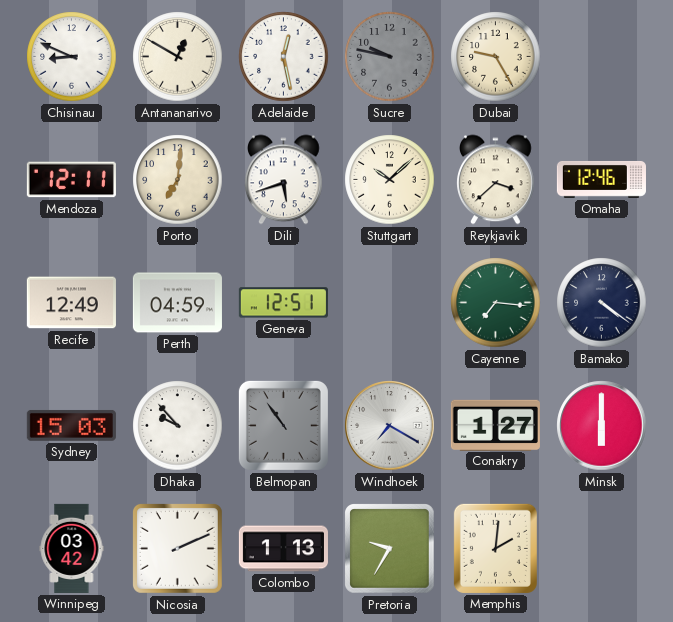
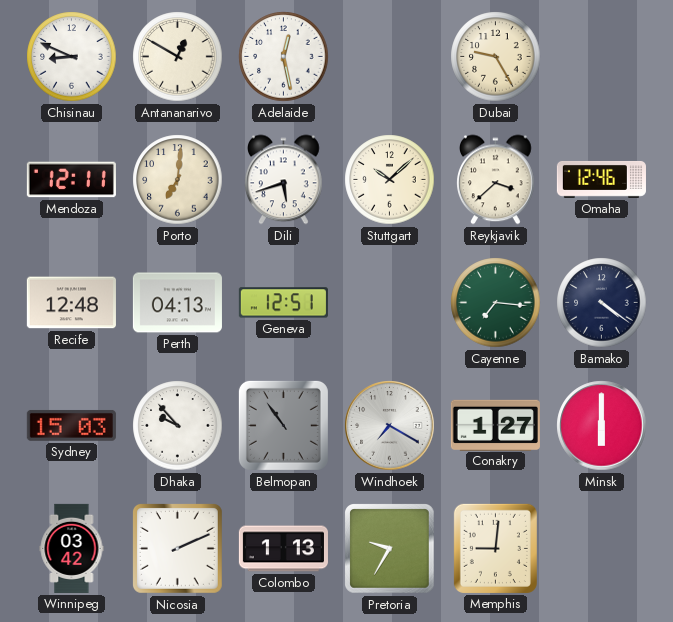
Sucre: 9:47 -> none (390, 57)
Recife: 12:49 -> 12:48 (71, 303)
Perth: 04:59 -> 04:13 (177, 303)
Memphis: 2:01 -> 9:01 (495, 548)
